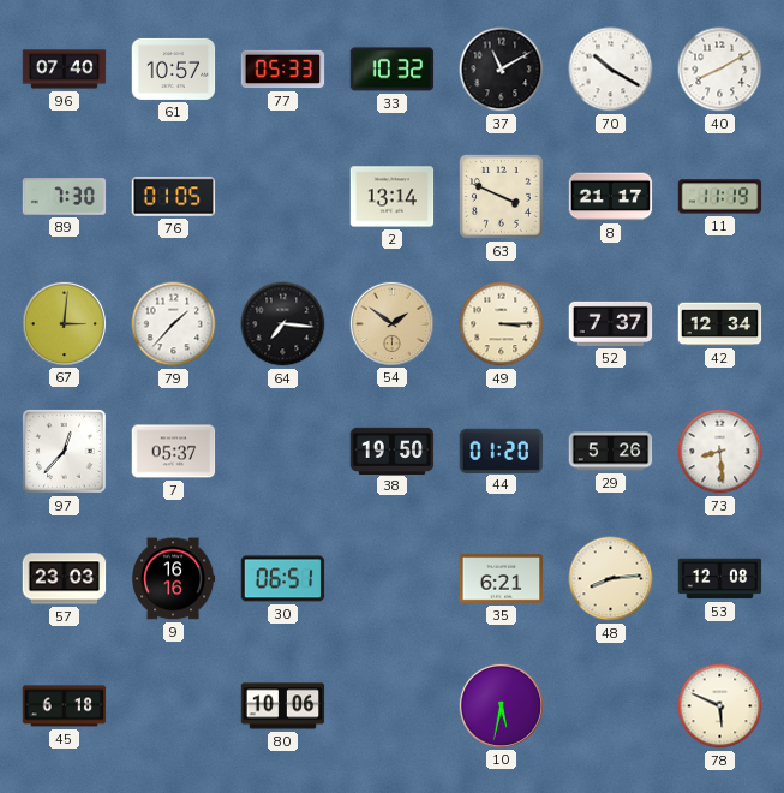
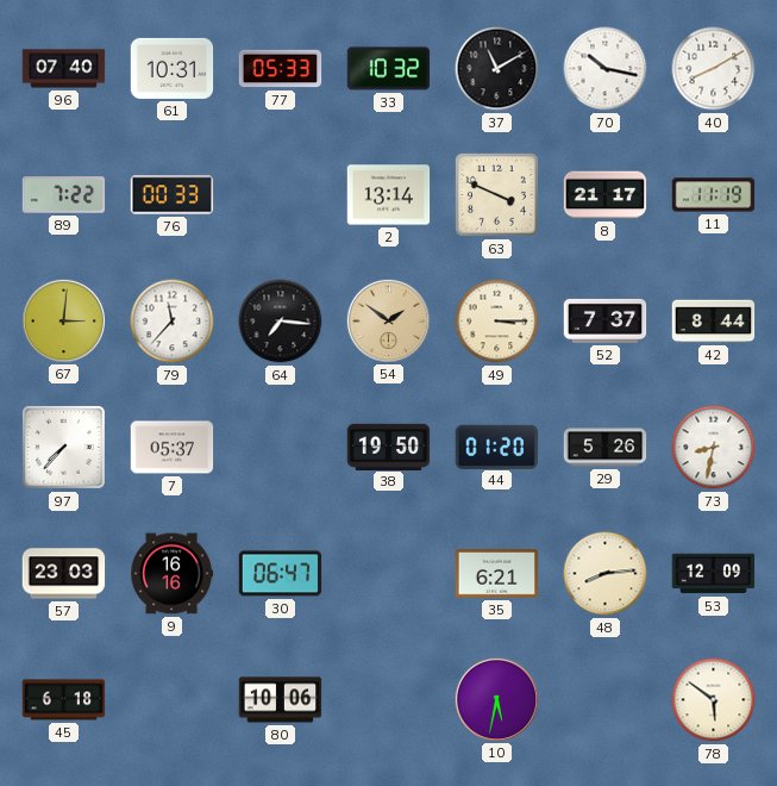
61: 10:57 -> 10:31 (173, 68)
70: 10:20 -> 10:17 (606, 69)
89: 7:30 -> 7:22 (64, 195)
76: 01:05 -> 00:33 (173, 195)
79: 1:37 -> 11:37 (173, 322)
42: 12:34 -> 8:44 (714, 322)
97: 12:37 -> 7:37 (63, 447)
73: 8:29 -> 8:32 (714, 448)
30: 06:51 -> 06:47 (281, 574)
53: 12:08 -> 12:09 (714, 574)
78: 5:49 -> 5:51 (714, 700)
